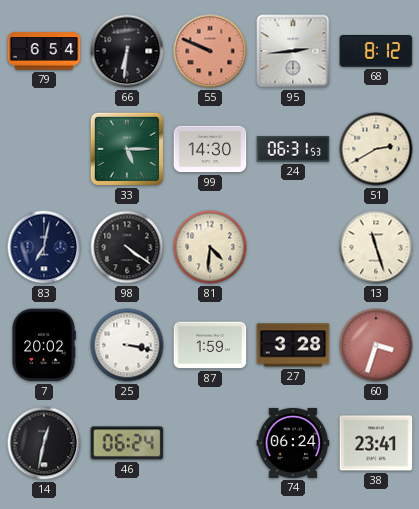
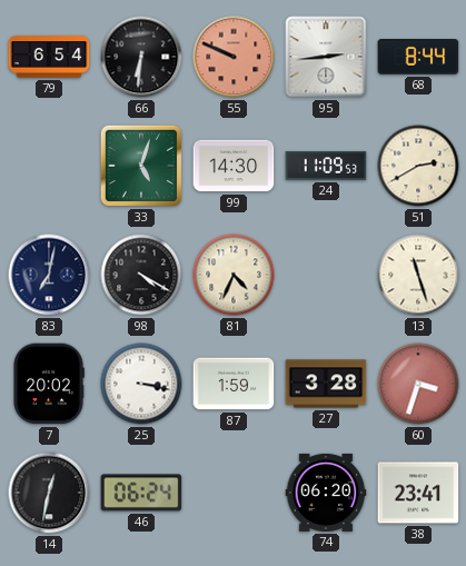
68: 8:12 -> 8:44 (418, 58)
33: 5:15 -> 5:03 (141, 166)
24: 06:31 -> 11:09 (326, 166)
98: 4:21 -> 4:20 (141, 275)
81: 4:31 -> 4:34 (234, 275)
74: 06:24 -> 06:20 (326, 493)
